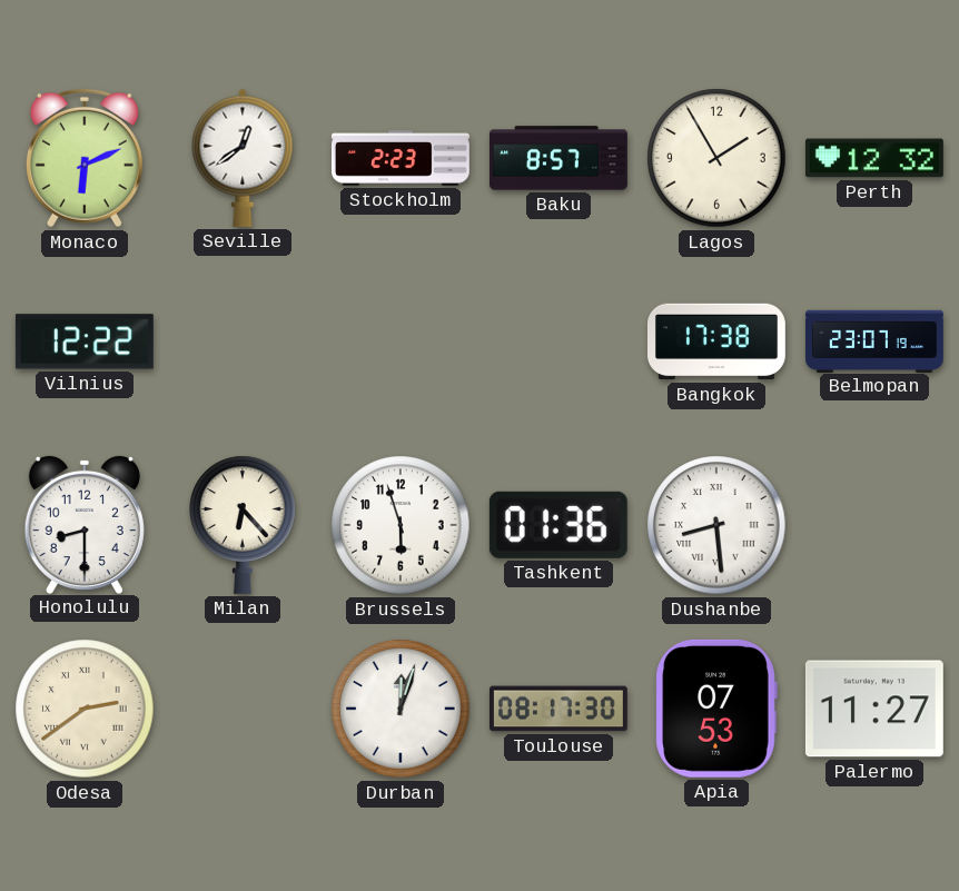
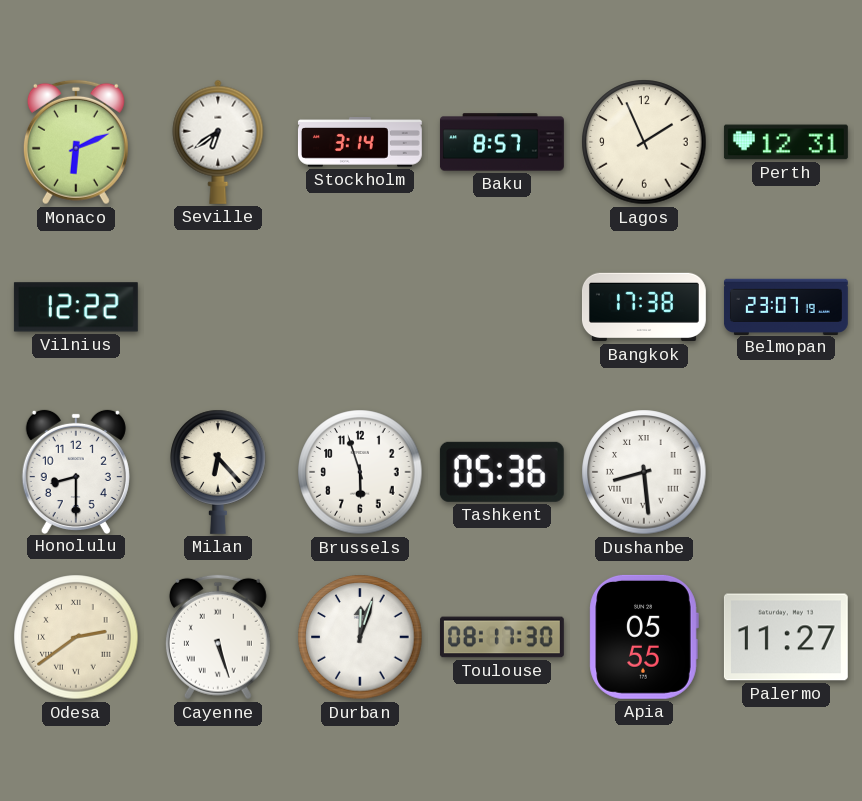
Seville: 12:39 -> 6:39 (218, 142)
Stockholm: 2:23 -> 3:14 (360, 142)
Lagos: 1:55 -> 1:56 (644, 142)
Perth: 12:32 -> 12:31 (786, 142)
Tashkent: 01:36 -> 05:36 (502, 472)
Cayenne: none -> 5:27 (218, 637)
Apia: 07:53 -> 05:55 (644, 637)
